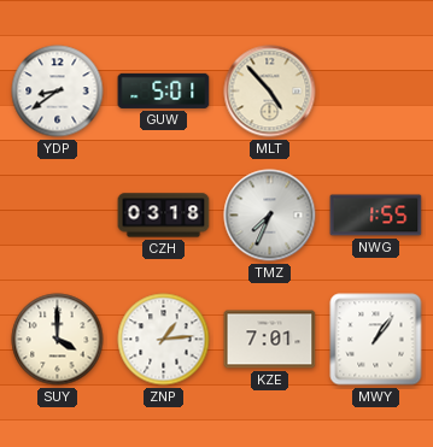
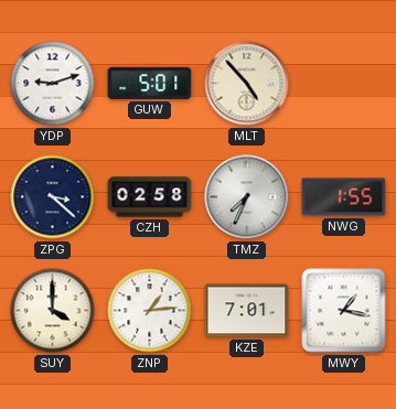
YDP: 8:39 -> 9:12 (53, 84)
ZPG: none -> 3:22 (53, 197)
CZH: 03:18 -> 02:58 (150, 197)
MWY: 1:06 -> 1:17 (344, 311)
